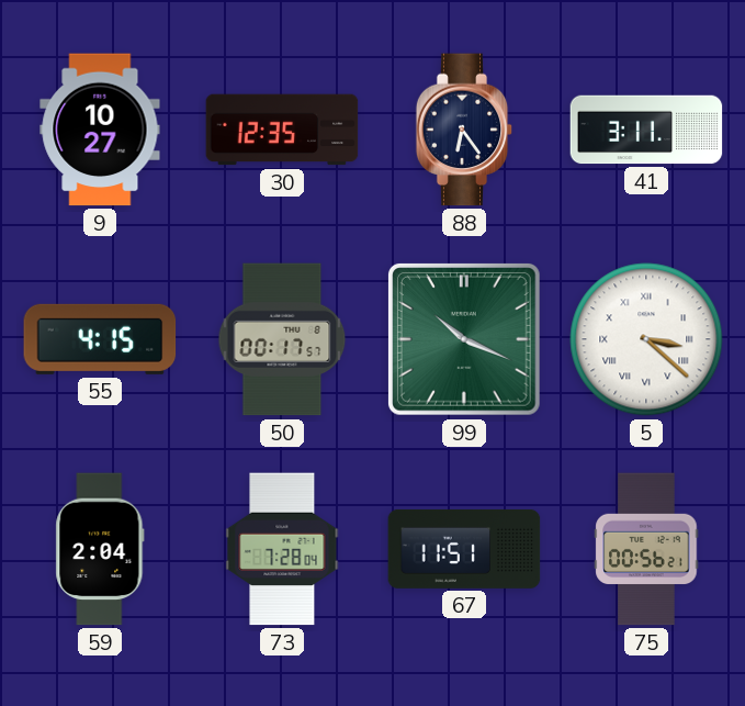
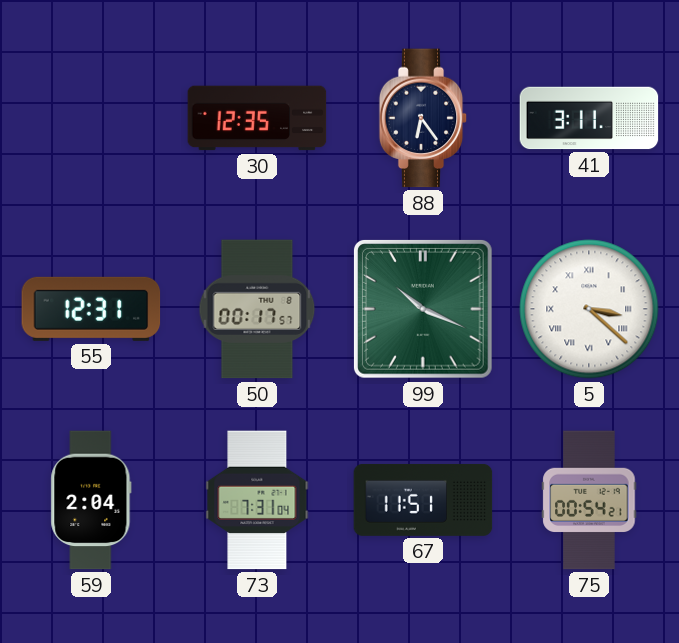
9: 10:27 -> none (100, 130)
55: 4:15 -> 12:31 (91, 309)
73: 7:28 -> 7:31 (257, 500)
75: 00:56 -> 00:54 (589, 500)
